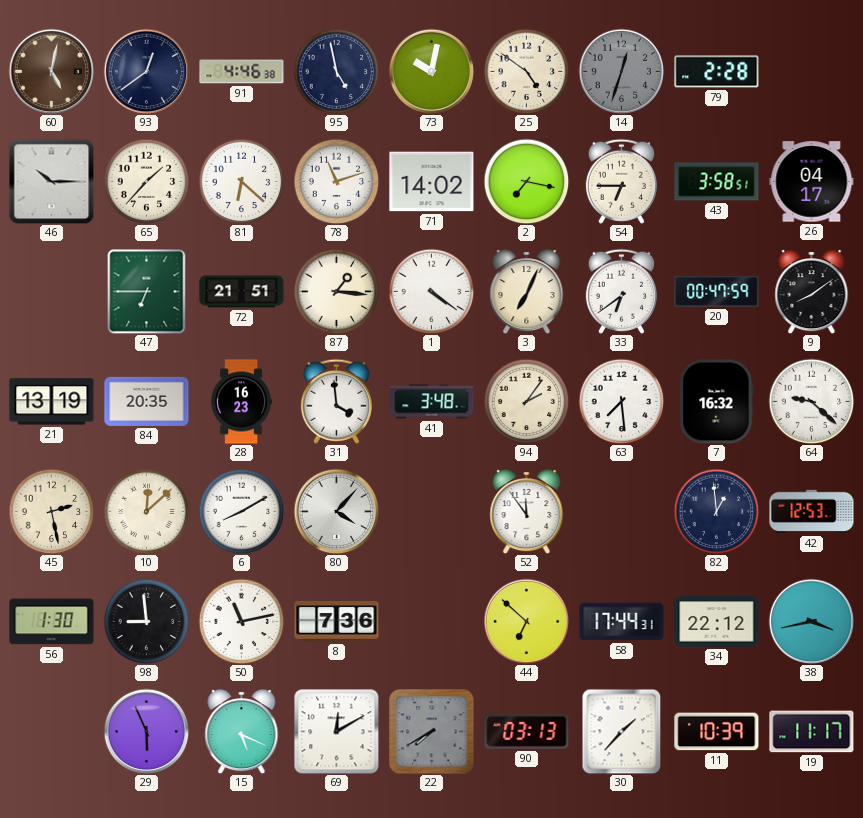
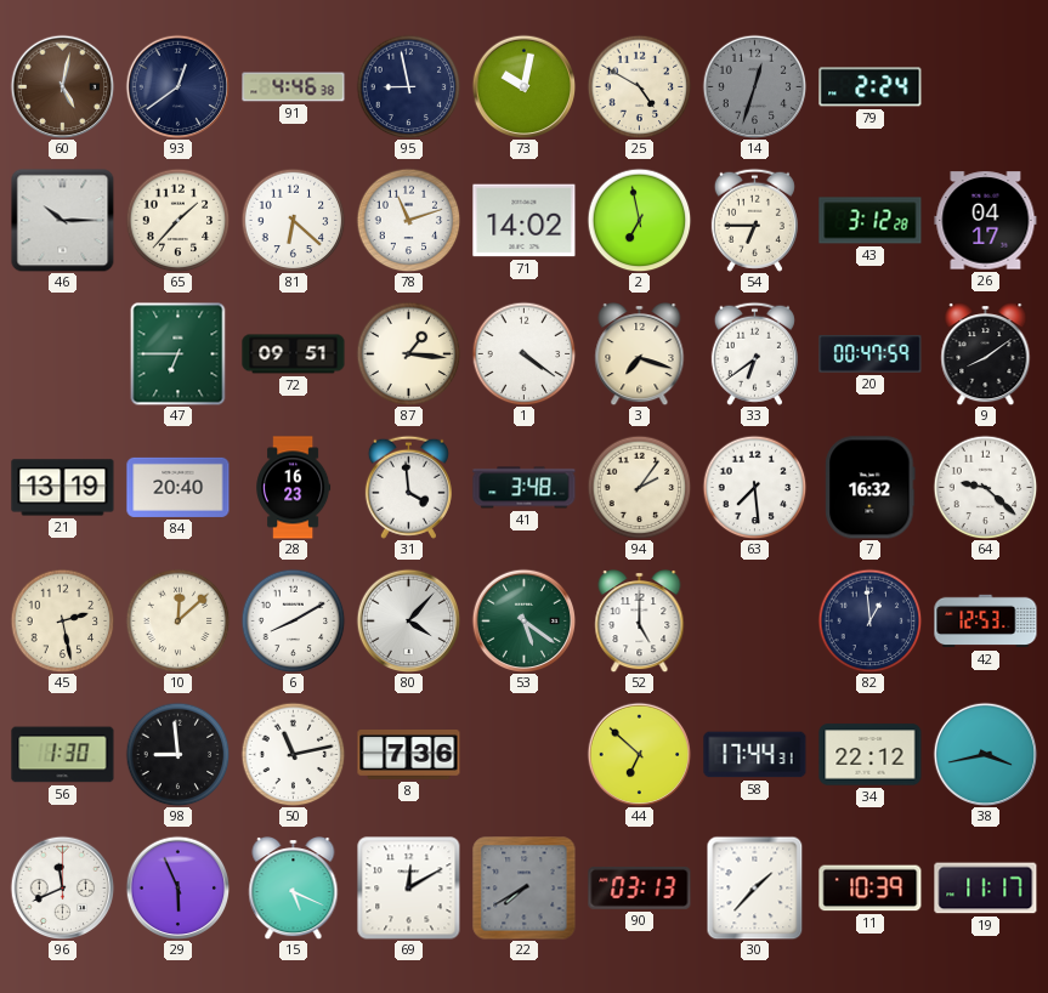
95: 4:58 -> 8:58 (408, 86)
25: 4:51 -> 4:50 (639, 86)
79: 2:28 -> 2:24 (871, 87)
2: 7:17 -> 6:58 (639, 220)
43: 3:58 -> 3:12 (871, 221)
72: 21:51 -> 09:51 (294, 354)
3: 7:04 -> 7:18 (640, 354)
84: 20:35 -> 20:40 (179, 487)
53: none -> 5:21 (523, 620)
52: 11:54 -> 5:00 (640, 622)
96: none -> 11:41 (62, 887)
